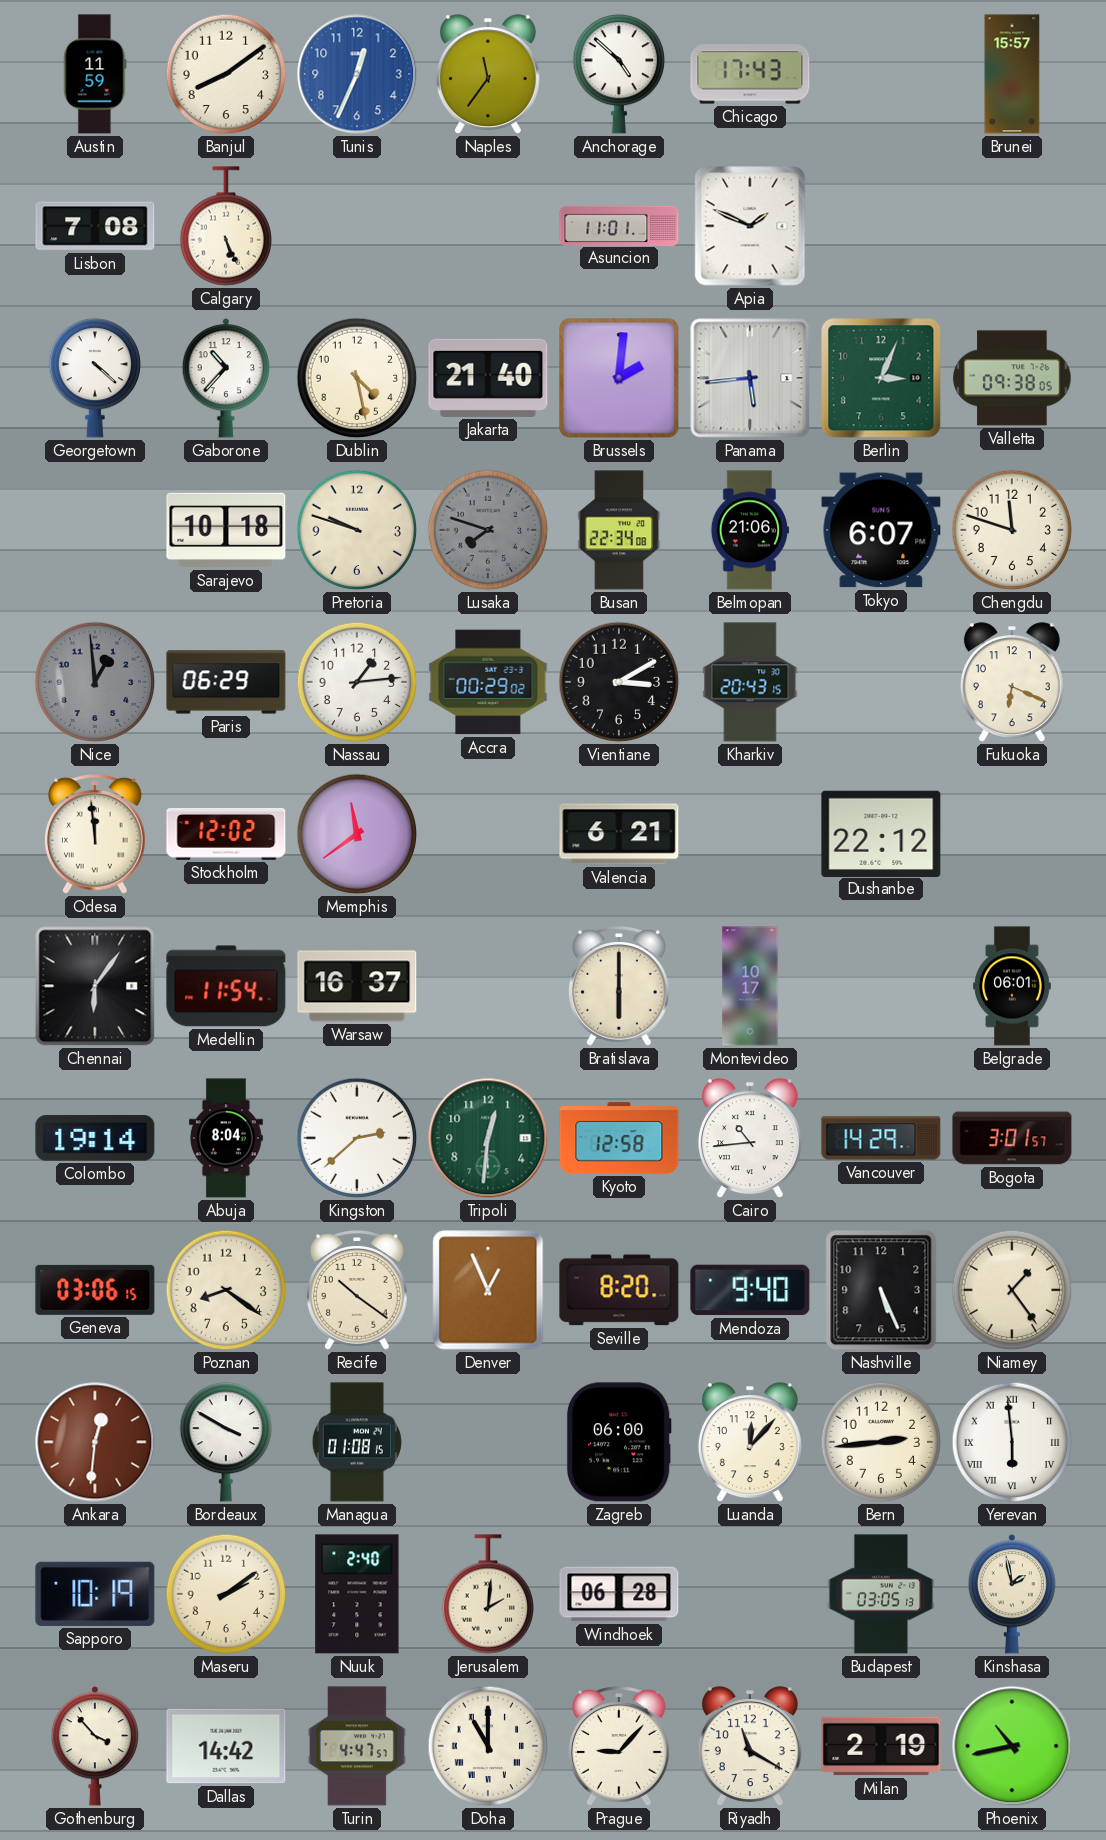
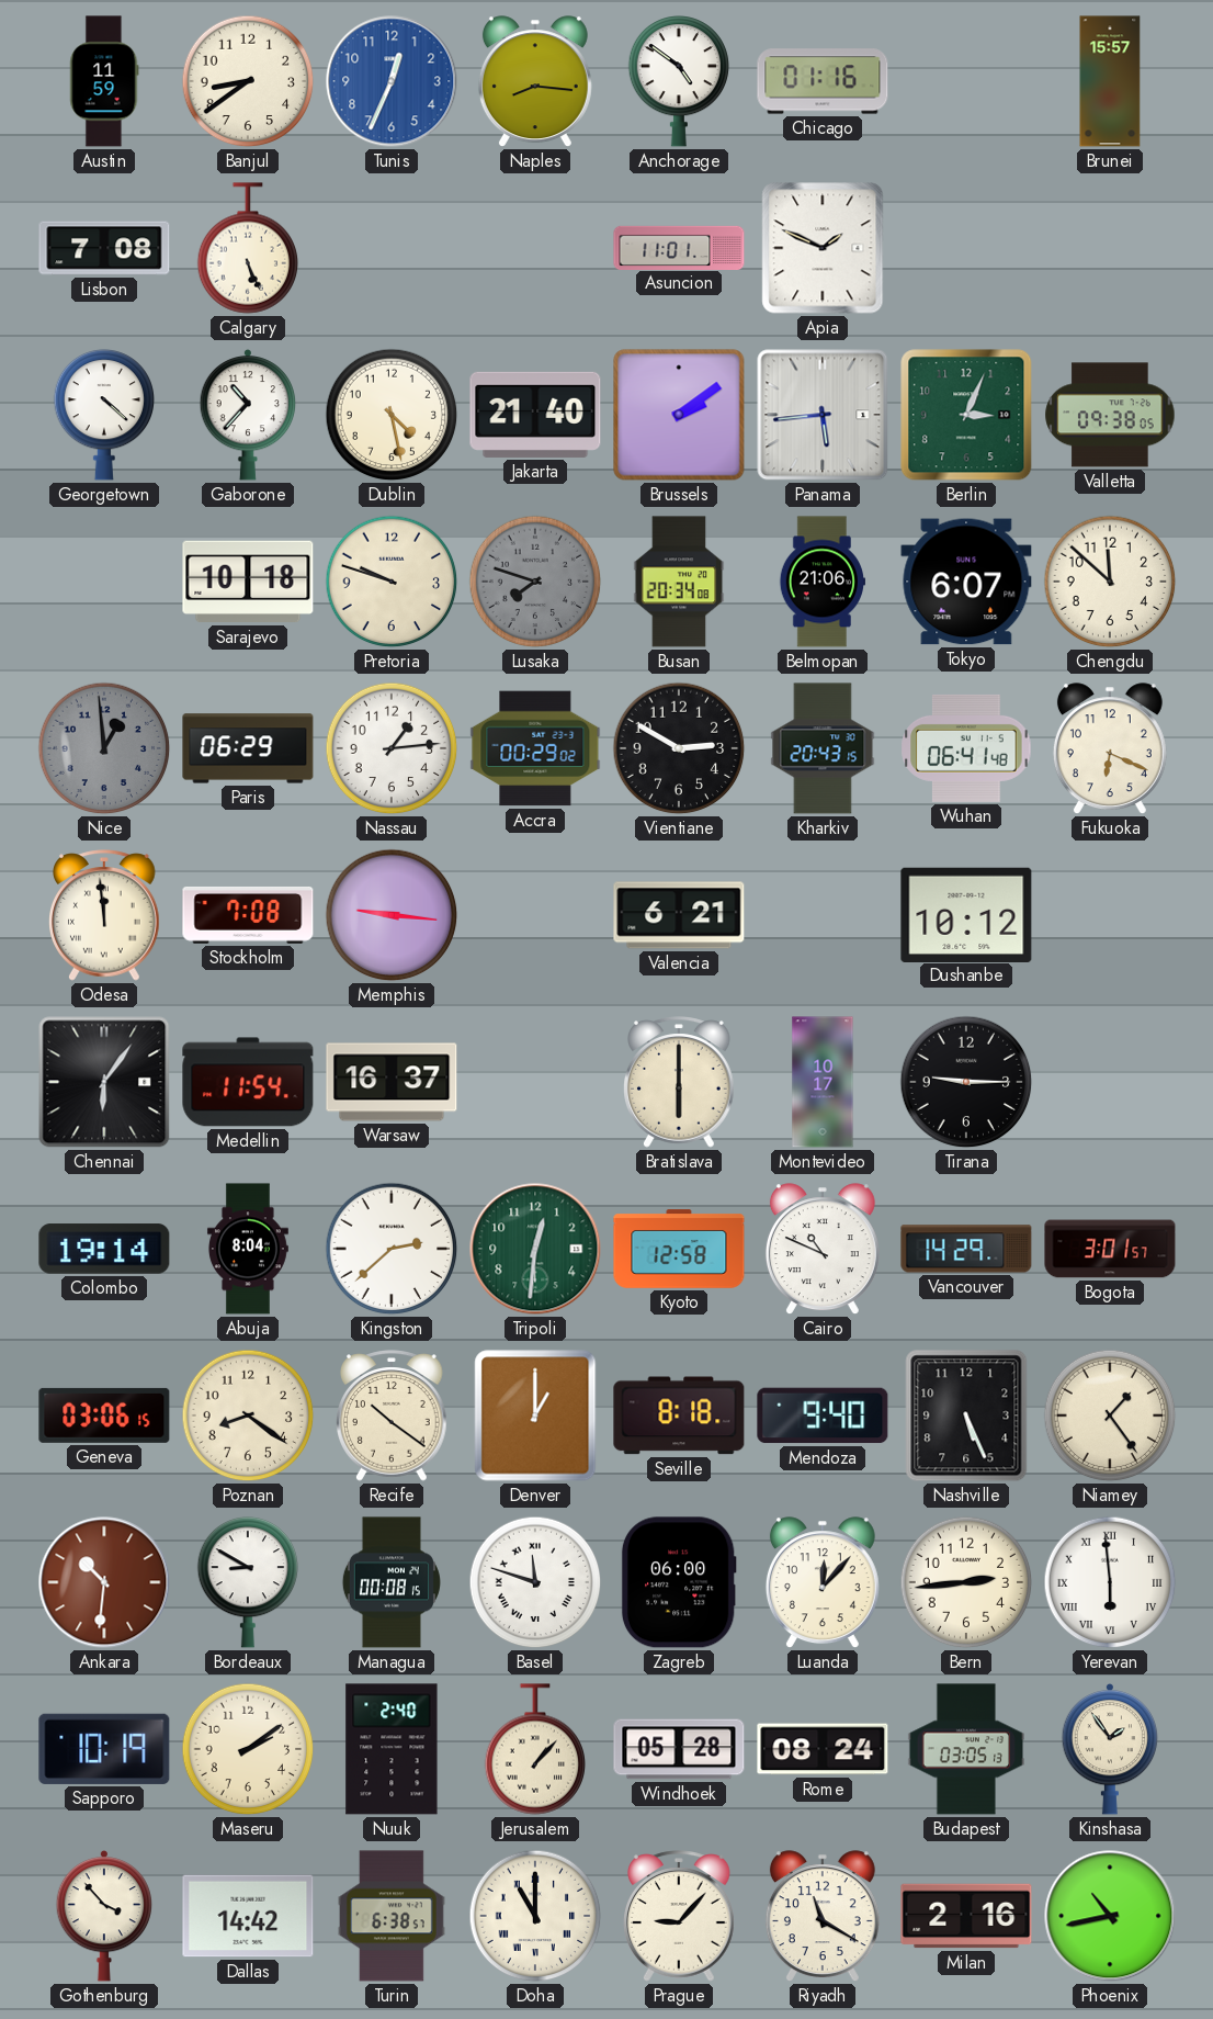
Banjul: 8:09 -> 8:39 (248, 81)
Naples: 11:36 -> 8:16 (535, 82)
Anchorage: 4:52 -> 4:51 (678, 82)
Chicago: 17:43 -> 01:16 (823, 81)
Brussels: 2:01 -> 2:09 (679, 415)
Busan: 22:34 -> 20:34 (679, 582)
Chengdu: 11:48 -> 11:52 (1110, 582)
Vientiane: 3:10 -> 2:50 (679, 748)
Wuhan: none -> 06:41 (966, 748)
Stockholm: 12:02 -> 7:08 (248, 915)
Memphis: 11:39 -> 9:16 (392, 915)
Dushanbe: 22:12 -> 10:12 (966, 914)
Tirana: none -> 9:15 (966, 1082)
Belgrade: 06:01 -> none (1013, 986)
Cairo: 10:44 -> 10:49 (823, 1250)
Denver: 12:56 -> 1:00 (535, 1415)
Seville: 8:20 -> 8:18 (679, 1415)
Ankara: 12:31 -> 10:31 (104, 1582)
Bordeaux: 3:50 -> 8:50 (247, 1583)
Managua: 01:08 -> 00:08 (392, 1582)
Basel: none -> 11:48 (535, 1582)
Jerusalem: 2:01 -> 1:07 (534, 1749)
Windhoek: 06:28 -> 05:28 (679, 1749)
Rome: none -> 08:24 (823, 1749)
Kinshasa: 1:58 -> 1:54 (1110, 1750)
Turin: 4:47 -> 6:38 (392, 1916)
Milan: 2:19 -> 2:16 (966, 1916)
